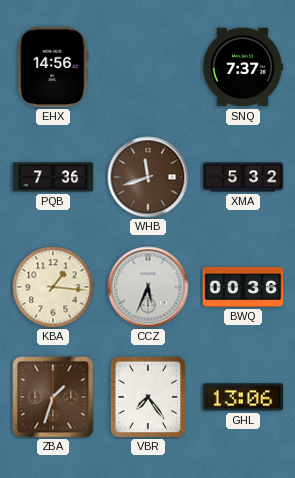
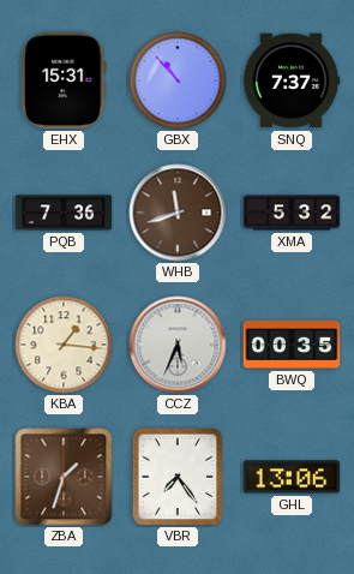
EHX: 14:56 -> 15:31 (64, 80)
GBX: none -> 10:53 (178, 80)
BWQ: 00:36 -> 00:35 (292, 345)
